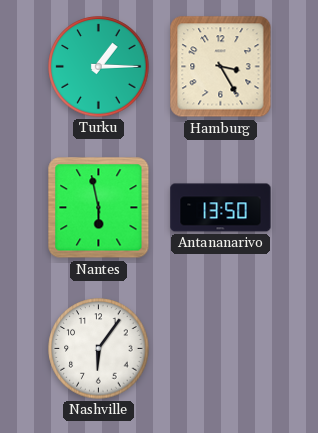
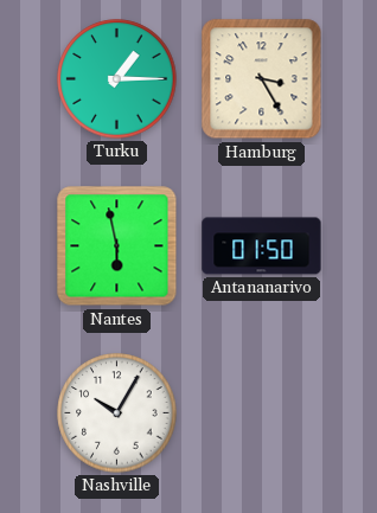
Antananarivo: 13:50 -> 01:50 (262, 246)
Nashville: 6:06 -> 10:05 (117, 413)
